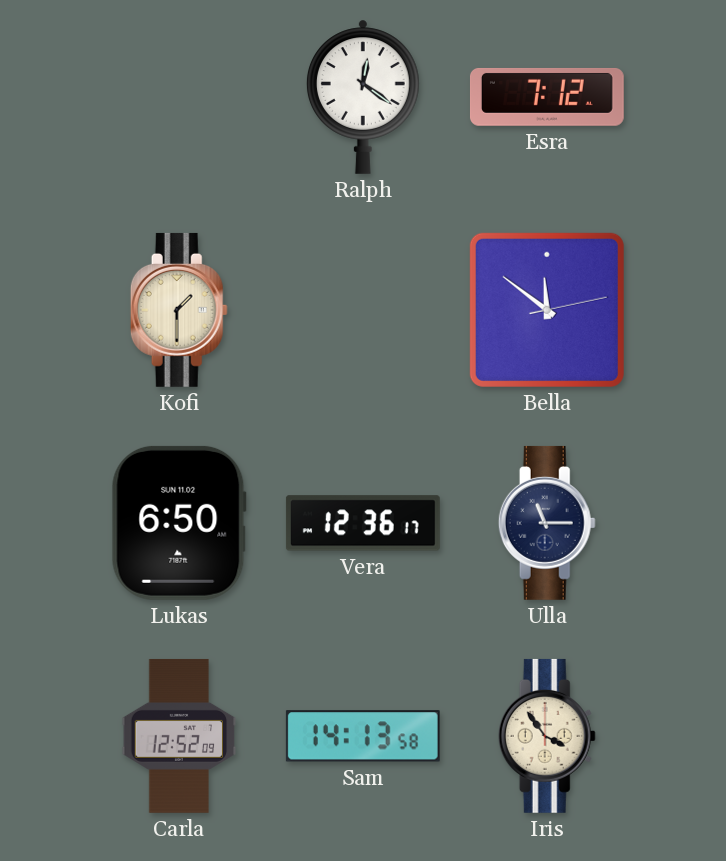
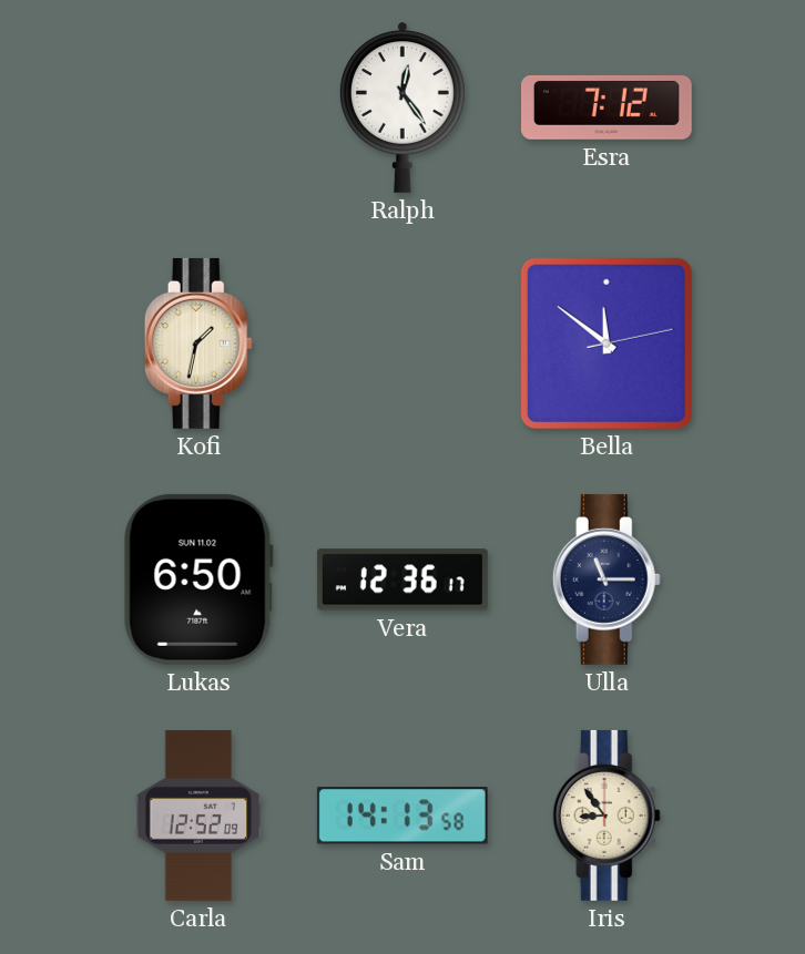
Ralph: 12:21 -> 12:24 (404, 107)
Kofi: 1:30 -> 1:32 (198, 343)
Iris: 3:54 -> 8:54 (607, 815)
